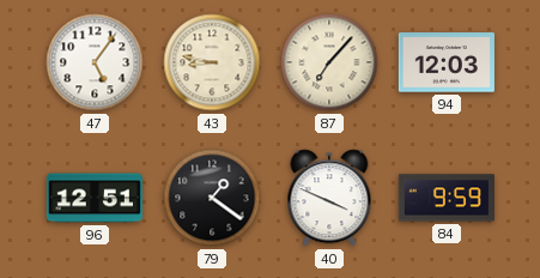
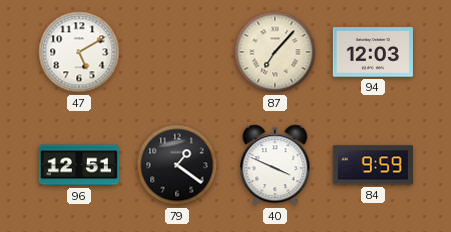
47: 5:06 -> 5:10 (79, 52)
43: 8:47 -> none (212, 62)
